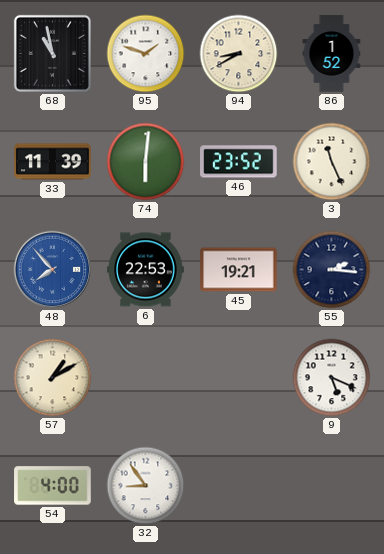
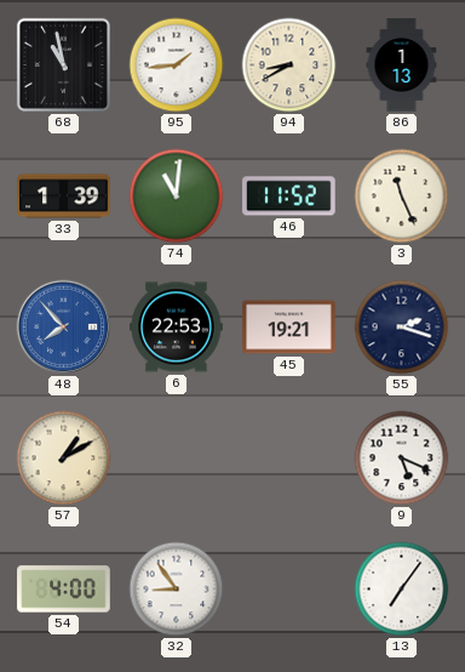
95: 1:48 -> 1:44 (177, 66)
86: 1:52 -> 1:13 (402, 66)
33: 11:39 -> 1:39 (64, 197)
74: 6:01 -> 11:01 (177, 197)
46: 23:52 -> 11:52 (289, 197)
55: 2:16 -> 2:18 (402, 328)
13: none -> 7:06 (402, 590)
